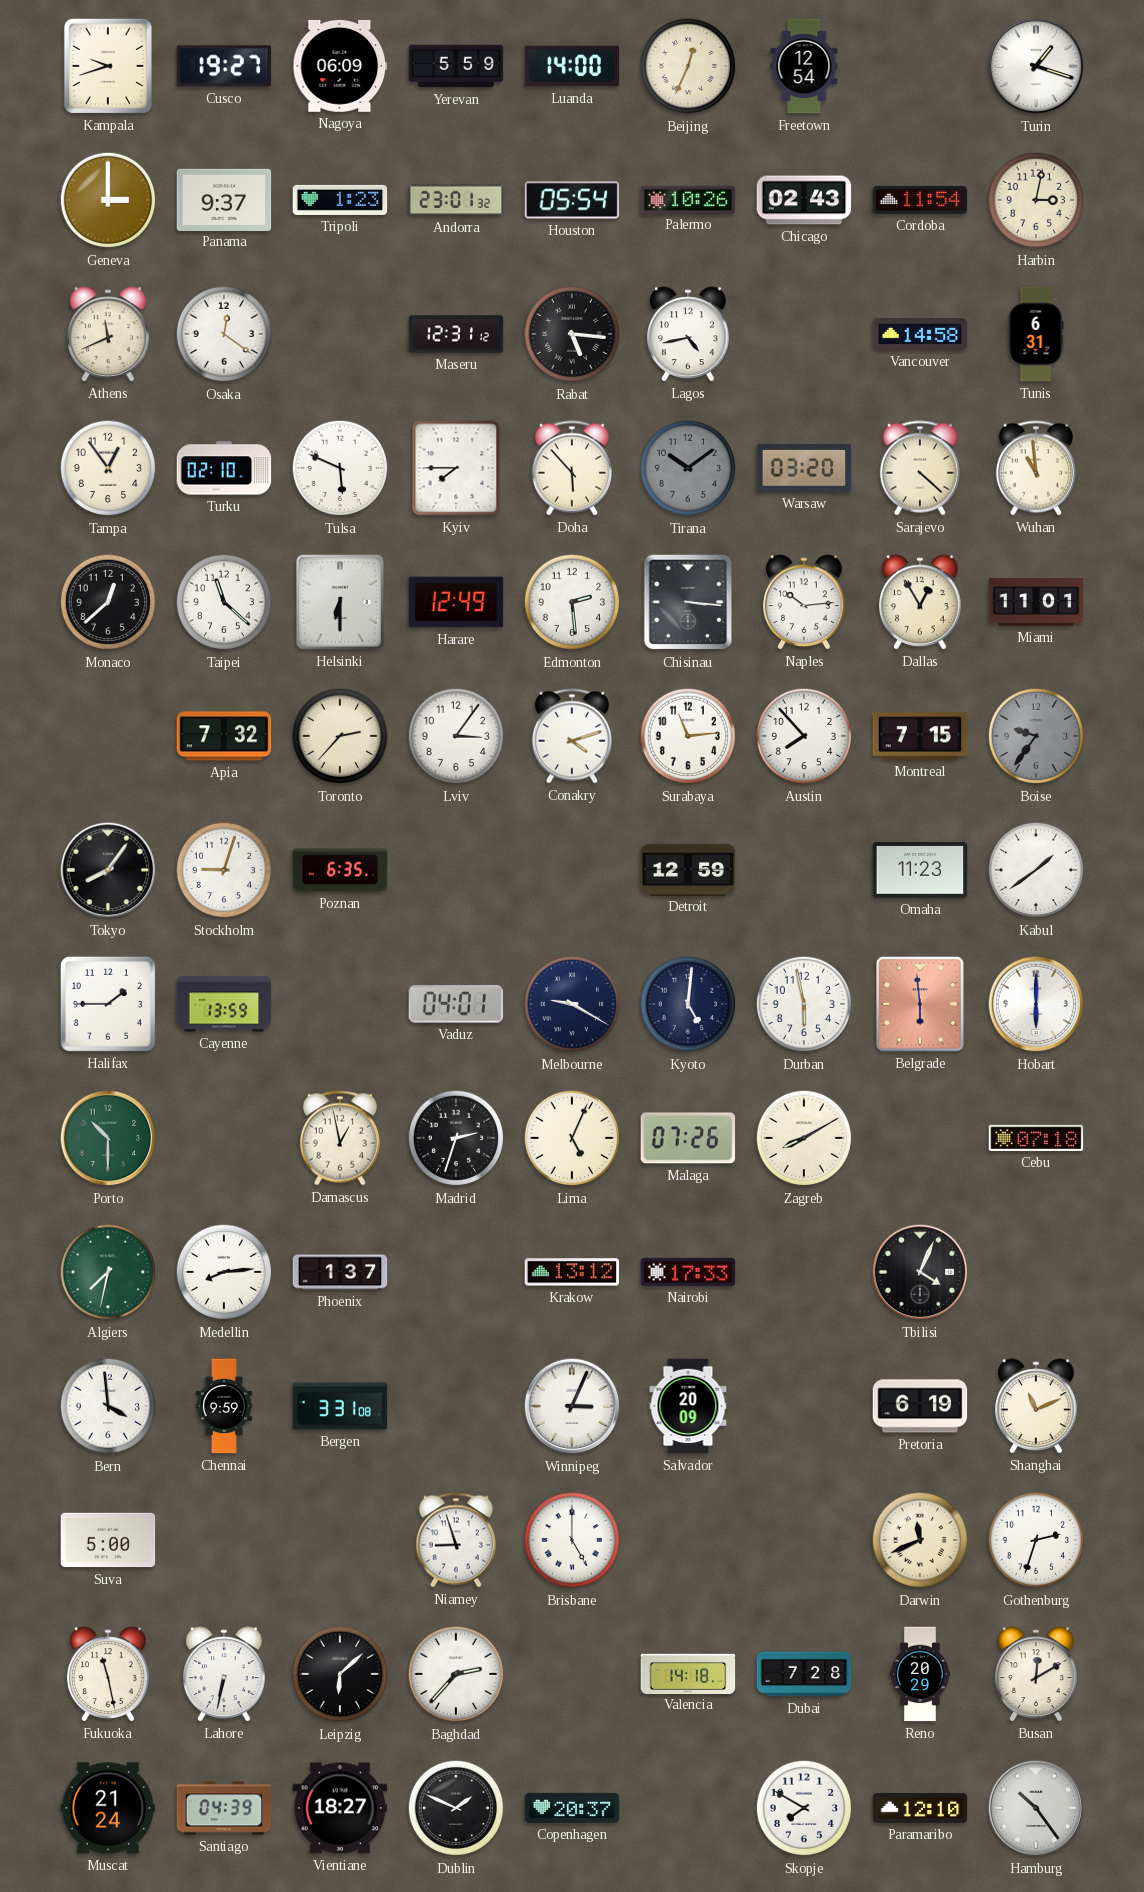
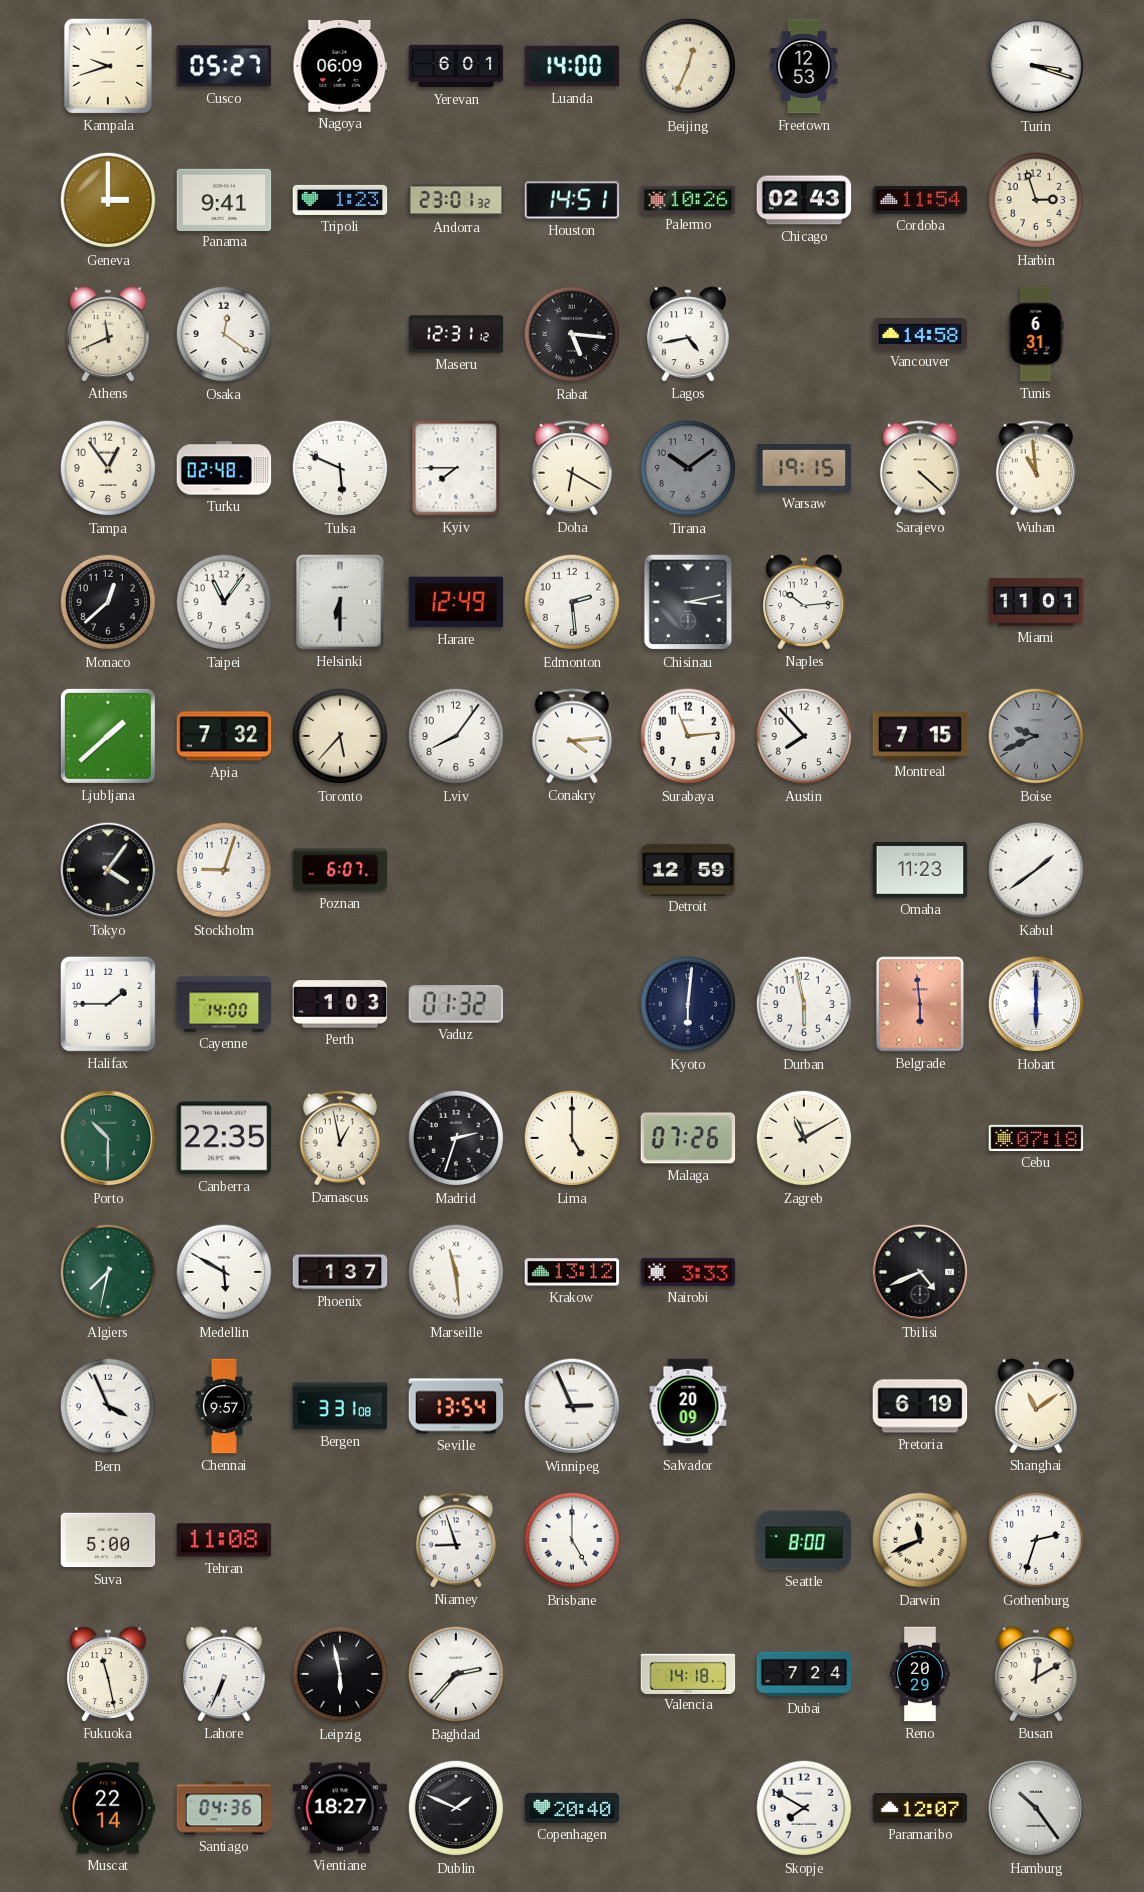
Cusco: 19:27 -> 05:27 (224, 66)
Yerevan: 5:59 -> 6:01 (456, 66)
Freetown: 12:54 -> 12:53 (804, 66)
Turin: 1:18 -> 3:18 (1036, 66)
Panama: 9:37 -> 9:41 (224, 199)
Houston: 05:54 -> 14:51 (572, 200)
Harbin: 3:02 -> 2:57 (1036, 200)
Turku: 02:10 -> 02:48 (224, 468)
Doha: 5:53 -> 6:20 (572, 468)
Warsaw: 03:20 -> 19:15 (804, 468)
Taipei: 11:22 -> 11:06 (224, 602)
Chisinau: 3:16 -> 3:13 (688, 602)
Dallas: 12:55 -> none (920, 602)
Ljubljana: none -> 1:38 (108, 736)
Toronto: 2:37 -> 5:37 (340, 736)
Lviv: 3:06 -> 8:06 (456, 736)
Conakry: 4:12 -> 4:14 (572, 736)
Boise: 9:36 -> 9:41 (1036, 736)
Tokyo: 8:06 -> 4:06 (108, 870)
Poznan: 6:35 -> 6:07 (340, 870)
Cayenne: 13:59 -> 14:00 (224, 1004)
Perth: none -> 1:03 (340, 1004)
Vaduz: 04:01 -> 01:32 (456, 1004)
Melbourne: 9:20 -> none (572, 1004)
Kyoto: 5:01 -> 6:01 (688, 1004)
Canberra: none -> 22:35 (224, 1138)
Lima: 5:04 -> 5:00 (572, 1138)
Zagreb: 8:10 -> 11:10 (804, 1138)
Medellin: 8:14 -> 5:50 (224, 1272)
Marseille: none -> 11:29 (456, 1272)
Nairobi: 17:33 -> 3:33 (688, 1272)
Tbilisi: 4:04 -> 4:41 (920, 1272)
Bern: 3:59 -> 3:56 (108, 1406)
Chennai: 9:59 -> 9:57 (224, 1406)
Seville: none -> 13:54 (456, 1406)
Winnipeg: 3:04 -> 2:56 (572, 1406)
Shanghai: 11:11 -> 11:09 (1036, 1406)
Tehran: none -> 11:08 (224, 1540)
Seattle: none -> 8:00 (804, 1540)
Lahore: 6:32 -> 6:34 (224, 1674)
Leipzig: 6:08 -> 5:58 (340, 1674)
Dubai: 7:28 -> 7:24 (804, 1674)
Muscat: 21:24 -> 22:14 (108, 1808)
Santiago: 04:39 -> 04:36 (224, 1808)
Copenhagen: 20:37 -> 20:40 (572, 1808)
Paramaribo: 12:10 -> 12:07 (920, 1809)
